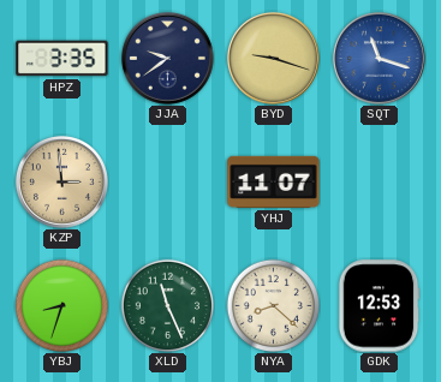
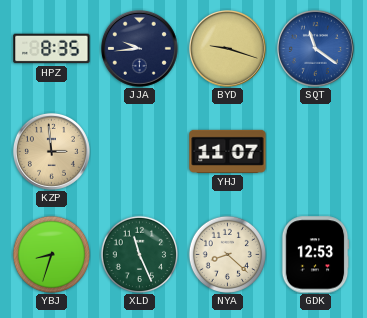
HPZ: 3:35 -> 8:35 (52, 49)
JJA: 9:39 -> 9:44 (139, 48)
SQT: 11:18 -> 11:21 (315, 48)
